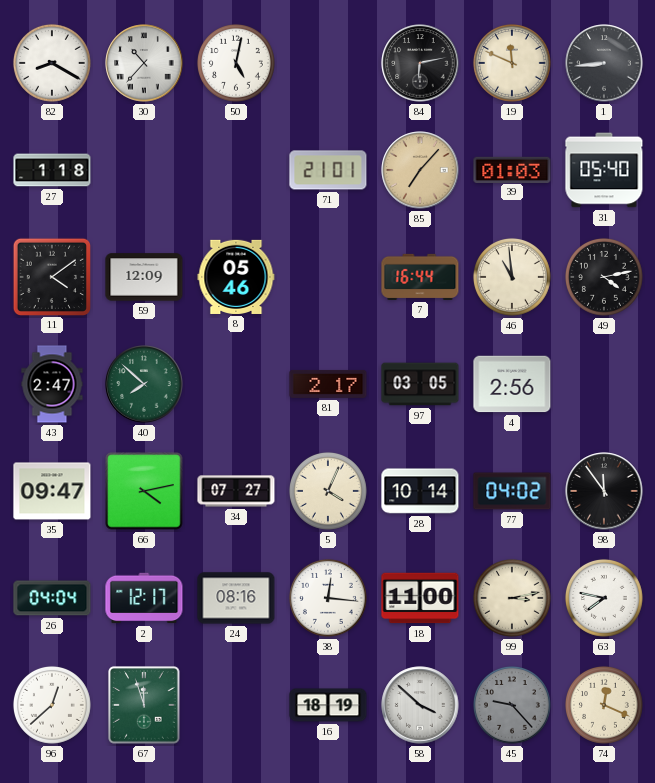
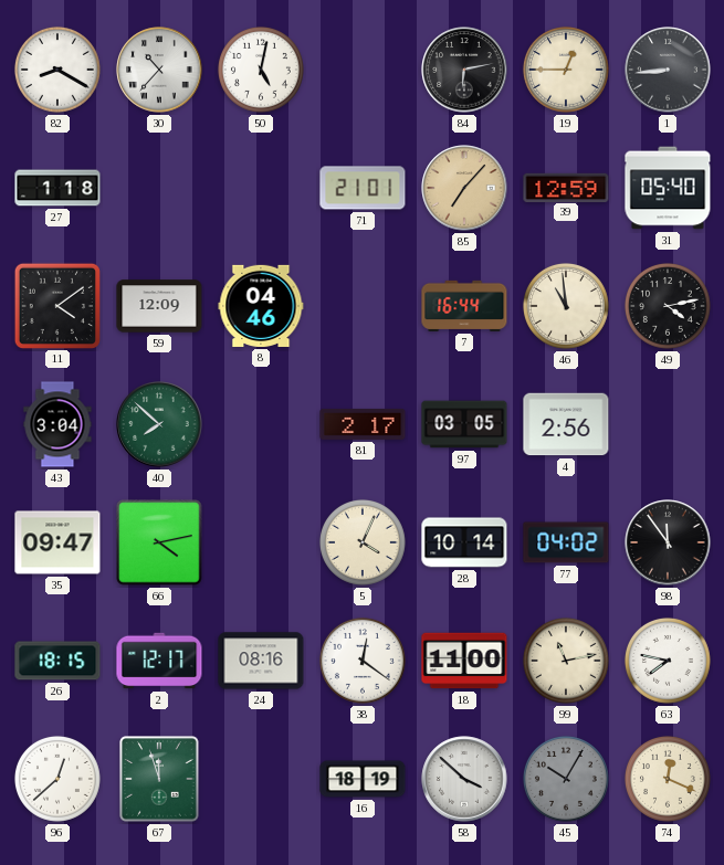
19: 11:49 -> 12:45 (566, 70)
39: 01:03 -> 12:59 (566, 187)
8: 05:46 -> 04:46 (261, 306)
43: 2:47 -> 3:04 (57, 424)
34: 07:27 -> none (236, 491)
26: 04:04 -> 18:15 (57, 661)
38: 12:16 -> 12:21 (363, 661)
99: 3:13 -> 11:13 (566, 661)
45: 9:23 -> 10:05 (566, 779)
